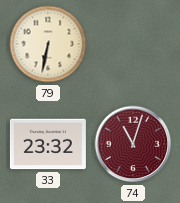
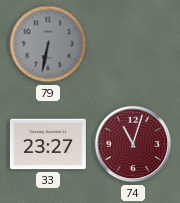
79 dial: cream -> grey (48, 44)
33: 23:32 -> 23:27 (48, 144)
